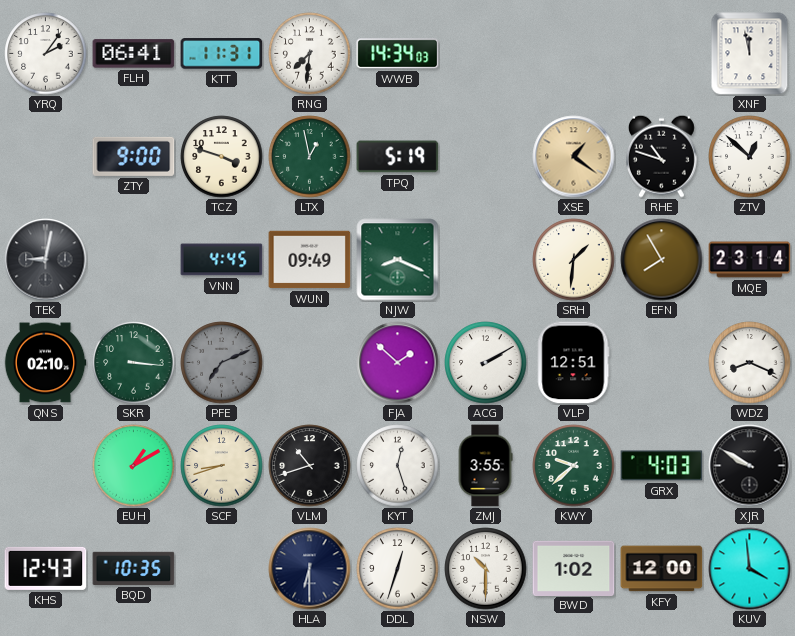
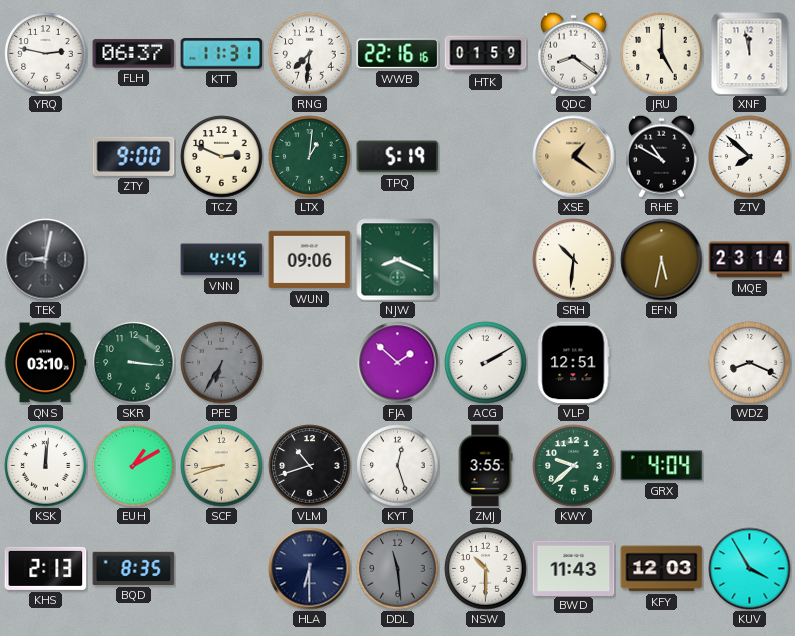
YRQ: 2:06 -> 2:47 (46, 54)
FLH: 06:41 -> 06:37 (134, 54)
WWB: 14:34 -> 22:16 (398, 54)
HTK: none -> 01:59 (486, 54)
QDC: none -> 8:21 (573, 53)
JRU: none -> 5:00 (662, 54)
TCZ: 3:48 -> 2:49 (222, 157)
LTX: 12:58 -> 1:01 (310, 157)
RHE: 10:48 -> 10:50 (661, 156)
ZTV: 12:52 -> 7:52 (750, 157)
WUN: 09:49 -> 09:06 (310, 260)
SRH: 1:31 -> 10:31 (574, 260)
EFN: 7:55 -> 5:32 (662, 260)
QNS: 02:10 -> 03:10 (45, 363)
PFE: 7:11 -> 6:35 (222, 363)
KSK: none -> 12:01 (46, 466)
GRX: 4:03 -> 4:04 (662, 466)
XJR: 9:50 -> none (750, 466)
KHS: 12:43 -> 2:13 (46, 568)
BQD: 10:35 -> 8:35 (134, 568)
DDL: 12:33 -> 11:29 (398, 569)
DDL dial: white -> grey (398, 569)
BWD: 1:02 -> 11:43 (574, 568)
KFY: 12:00 -> 12:03 (662, 569)
KUV: 3:59 -> 3:55 (750, 569)
